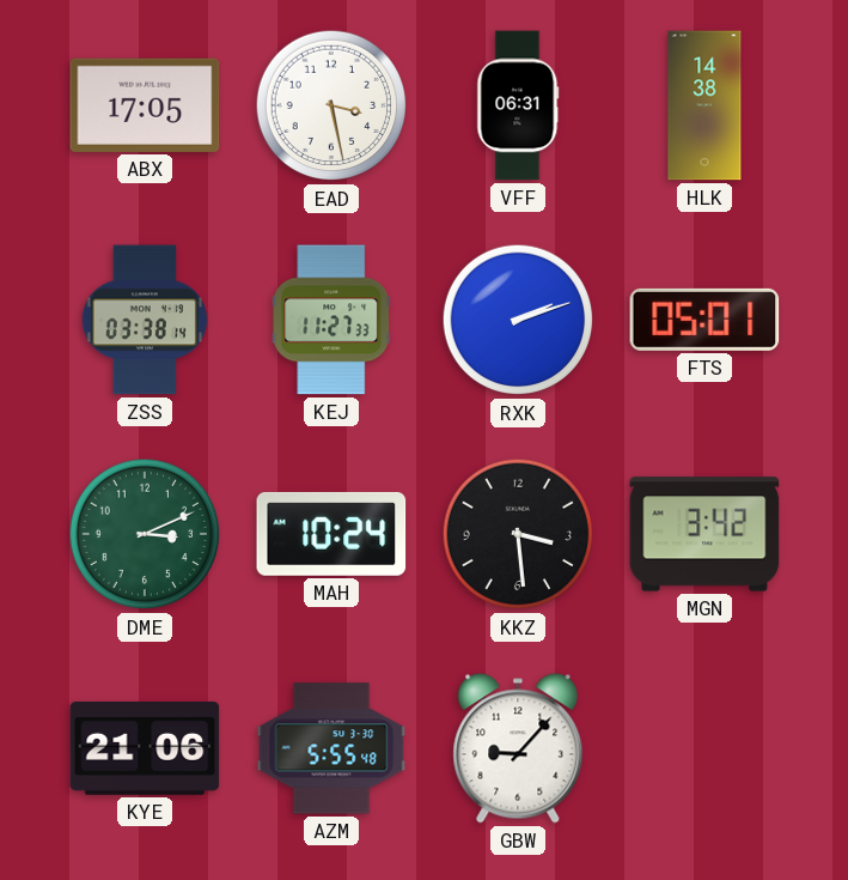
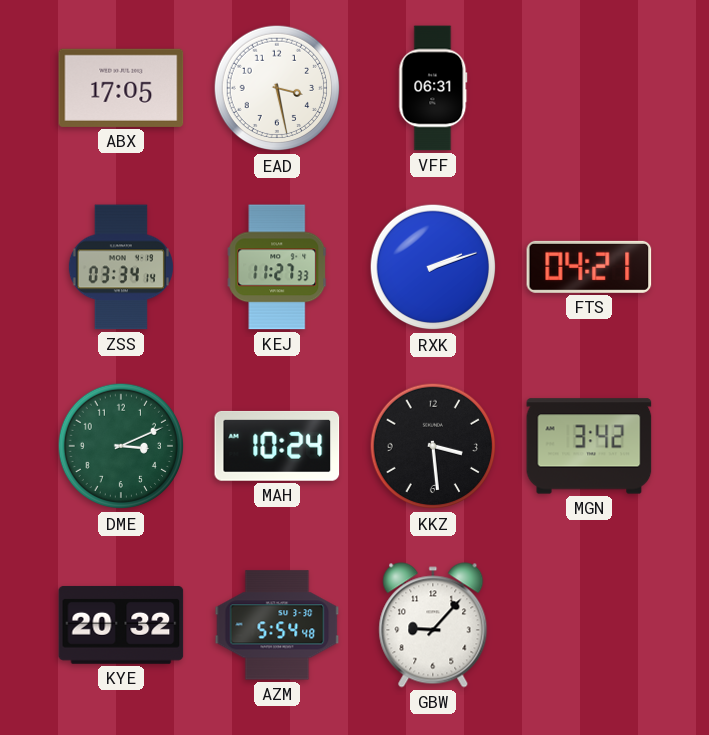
HLK: 14:38 -> none (704, 105)
ZSS: 03:38 -> 03:34 (121, 267)
FTS: 05:01 -> 04:21 (589, 267)
KYE: 21:06 -> 20:32 (121, 625)
AZM: 5:55 -> 5:54 (277, 625)
